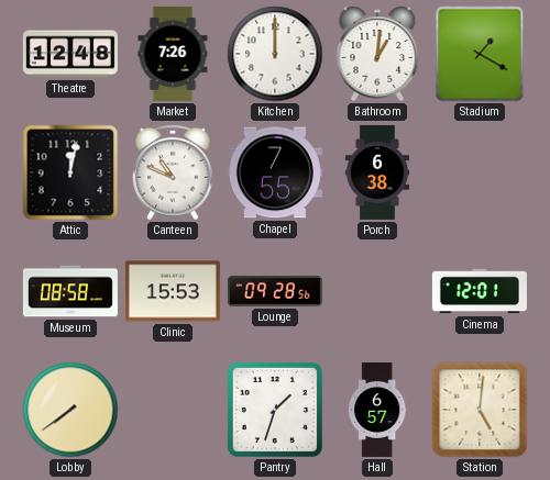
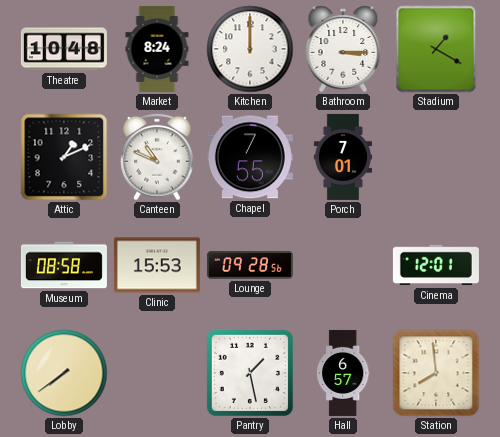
Theatre: 12:48 -> 10:48 (64, 49)
Market: 7:26 -> 8:24 (157, 49)
Bathroom: 1:01 -> 3:15 (343, 49)
Attic: 12:02 -> 1:11 (64, 157)
Porch: 6:38 -> 7:01 (343, 157)
Pantry: 1:33 -> 1:28 (250, 373)
Station: 5:01 -> 7:59 (436, 373)
